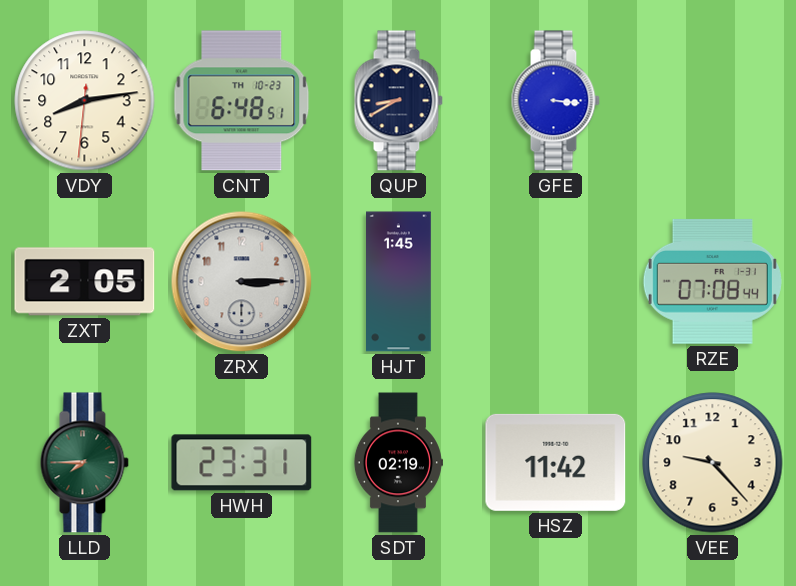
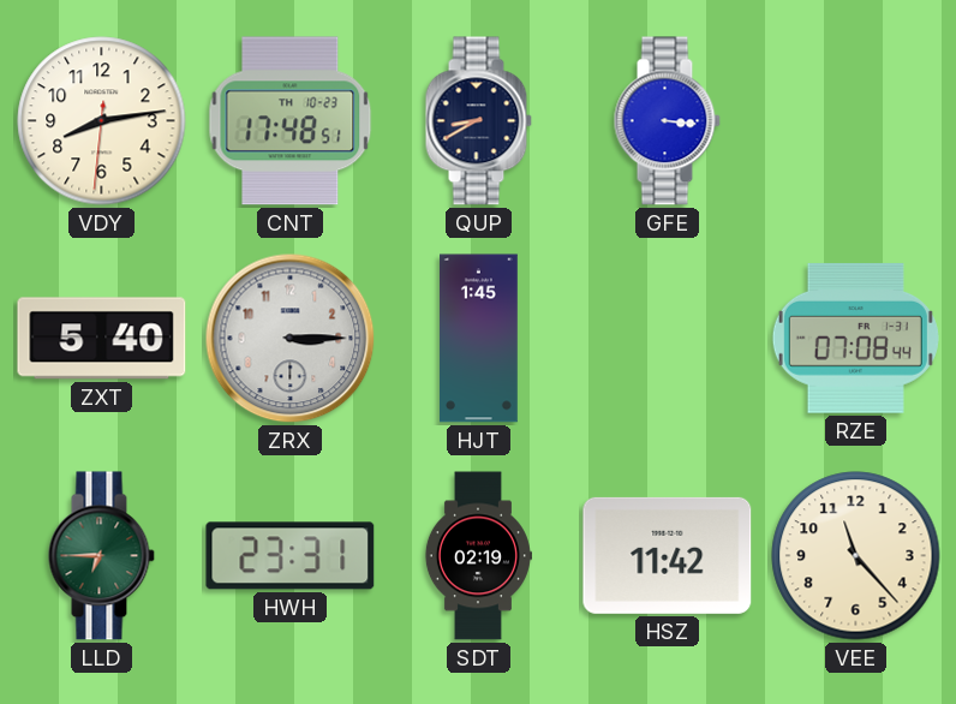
CNT: 6:48 -> 17:48 (291, 121)
ZXT: 2:05 -> 5:40 (102, 339)
LLD: 7:45 -> 6:45 (101, 556)
VEE: 9:23 -> 11:23 (856, 556)
